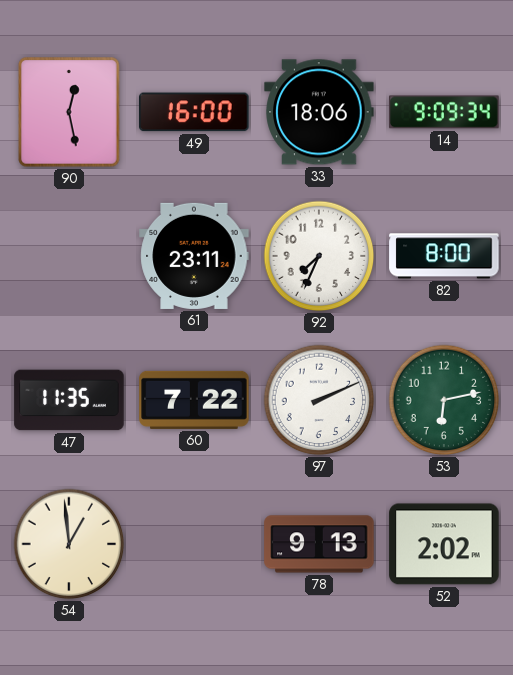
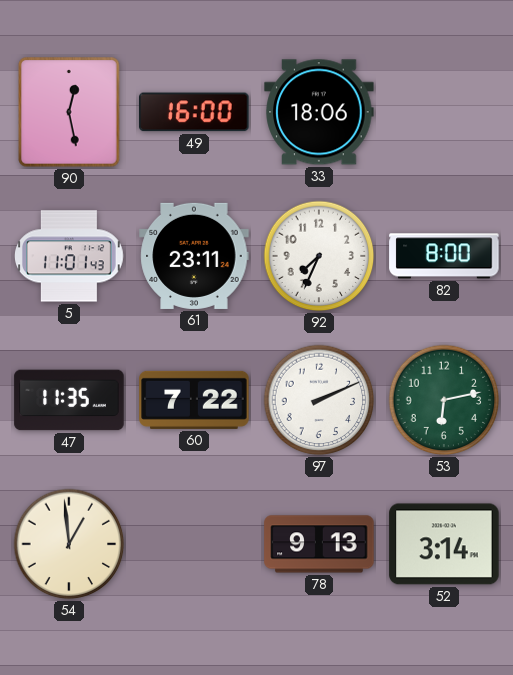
14: 9:09 -> none (444, 112)
5: none -> 11:01 (70, 256)
52: 2:02 -> 3:14 (444, 544)
